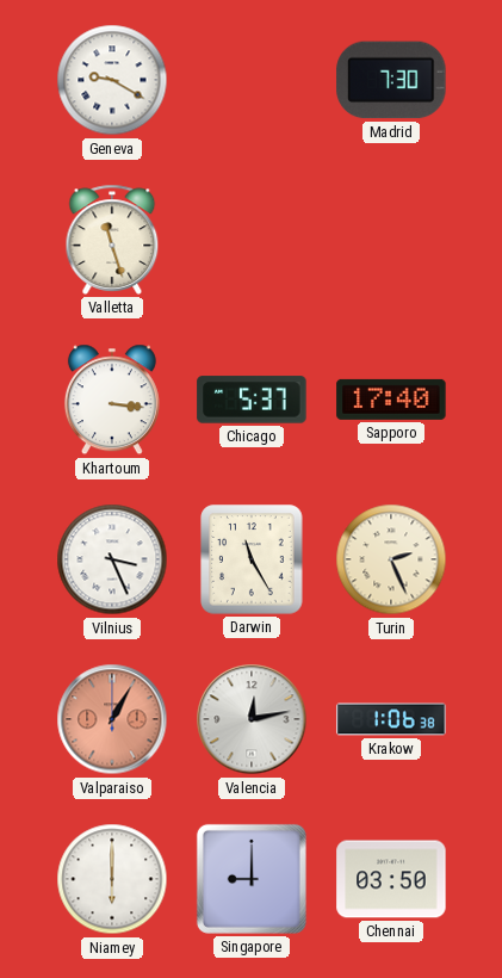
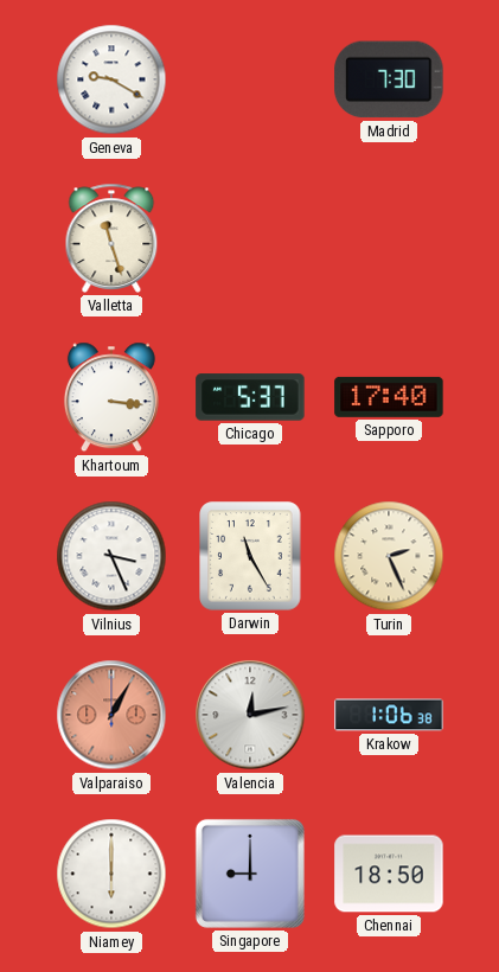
Chennai: 03:50 -> 18:50 (389, 874)
